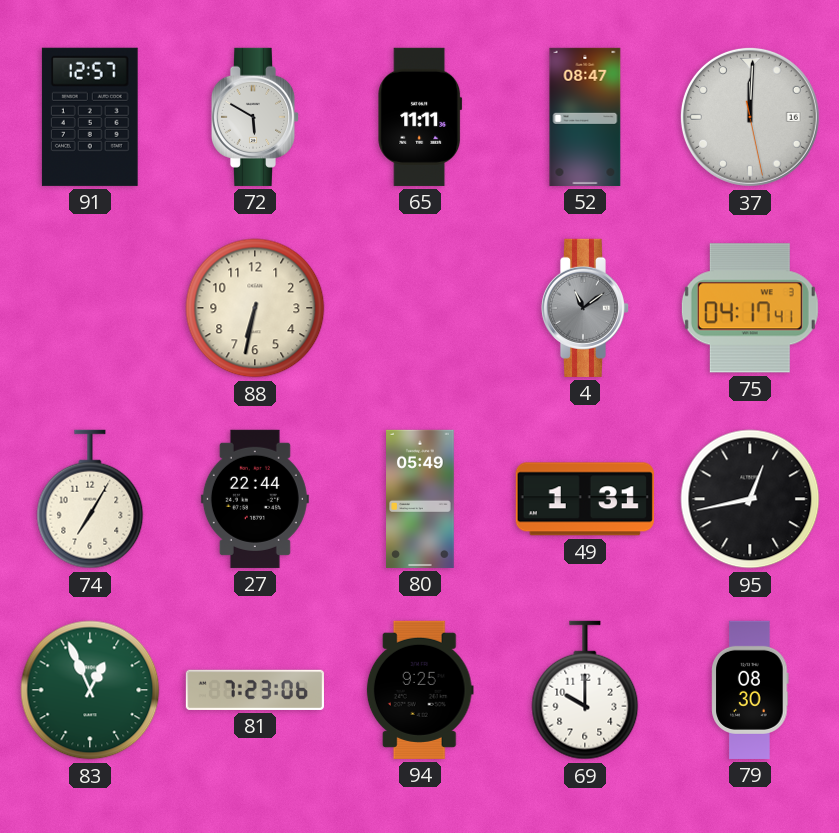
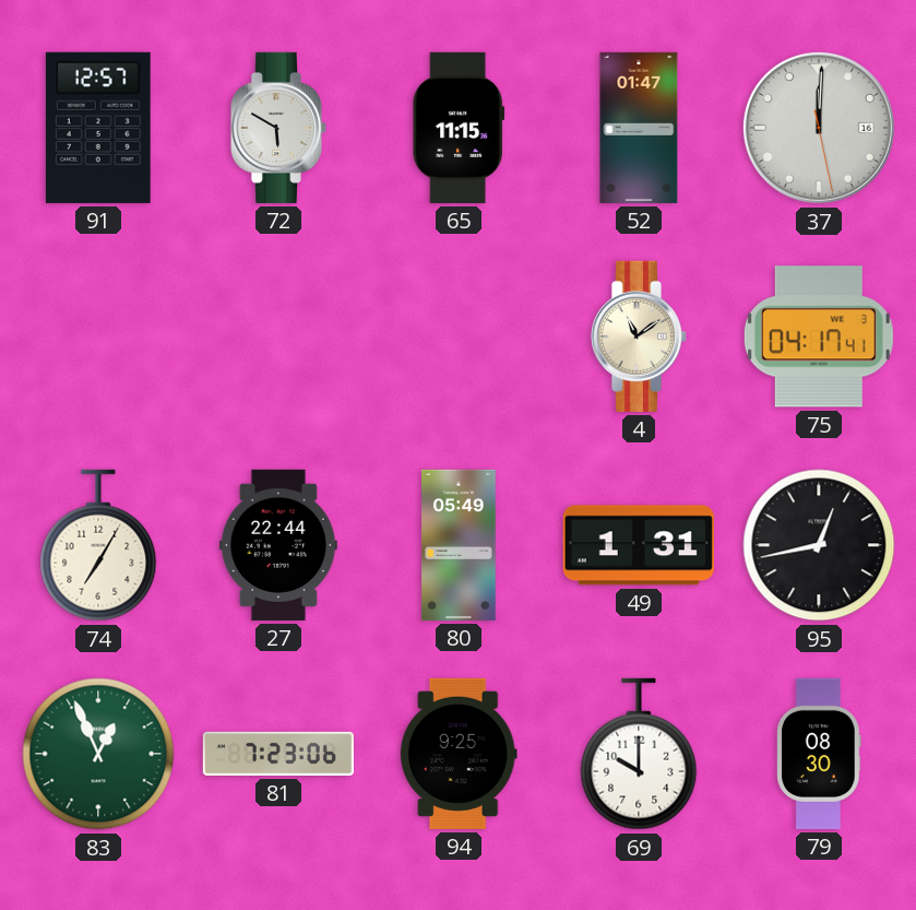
65: 11:11 -> 11:15 (459, 128)
52: 08:47 -> 01:47 (639, 128)
88: 6:32 -> none (255, 308)
4 dial: grey -> cream (639, 336)
